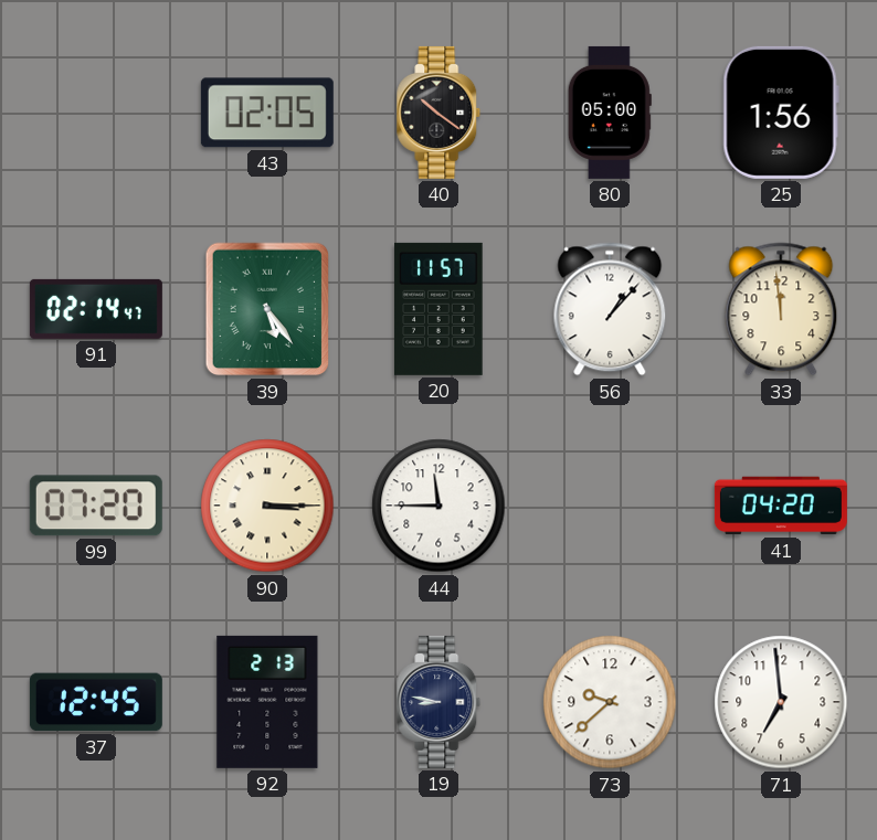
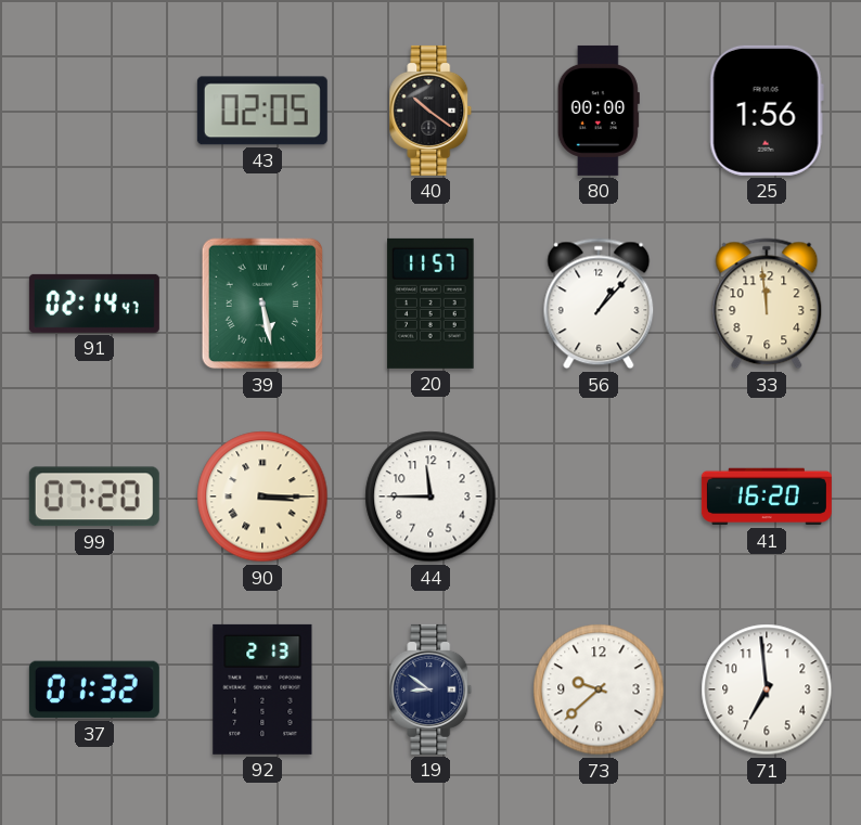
80: 05:00 -> 00:00 (599, 111)
39: 5:24 -> 5:28 (262, 304)
41: 04:20 -> 16:20 (767, 497)
37: 12:45 -> 01:32 (94, 689)
19: 8:47 -> 8:51 (431, 689)
